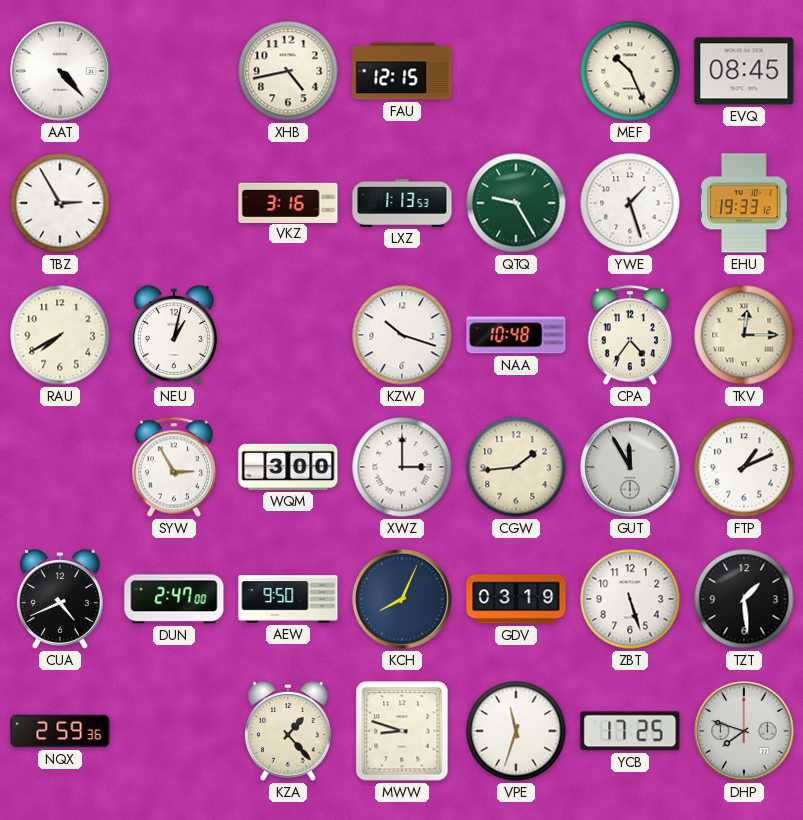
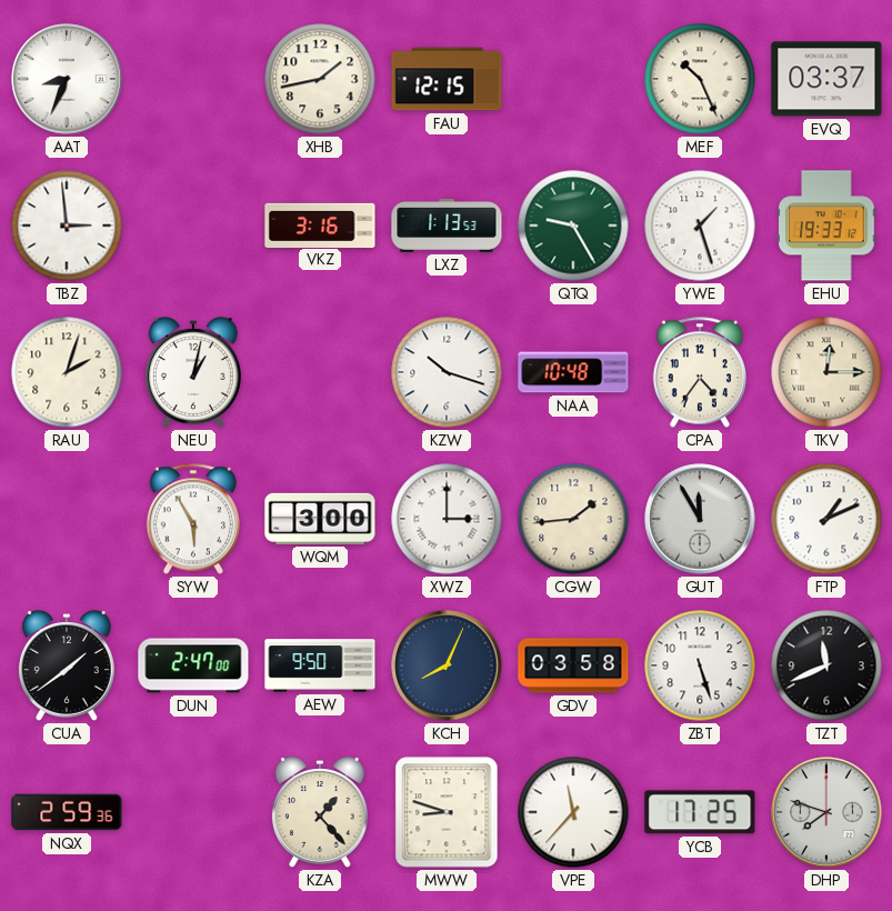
AAT: 4:23 -> 8:34 (67, 79)
XHB: 4:43 -> 1:43 (320, 79)
EVQ: 08:45 -> 03:37 (826, 79)
TBZ: 2:55 -> 2:59 (67, 226)
RAU: 7:40 -> 2:03 (67, 372)
SYW: 2:55 -> 5:55 (193, 519)
CUA: 4:41 -> 1:39 (67, 667)
GDV: 03:19 -> 03:58 (573, 665)
TZT: 1:29 -> 11:41 (826, 665)
VPE: 11:33 -> 11:37 (573, 812)
